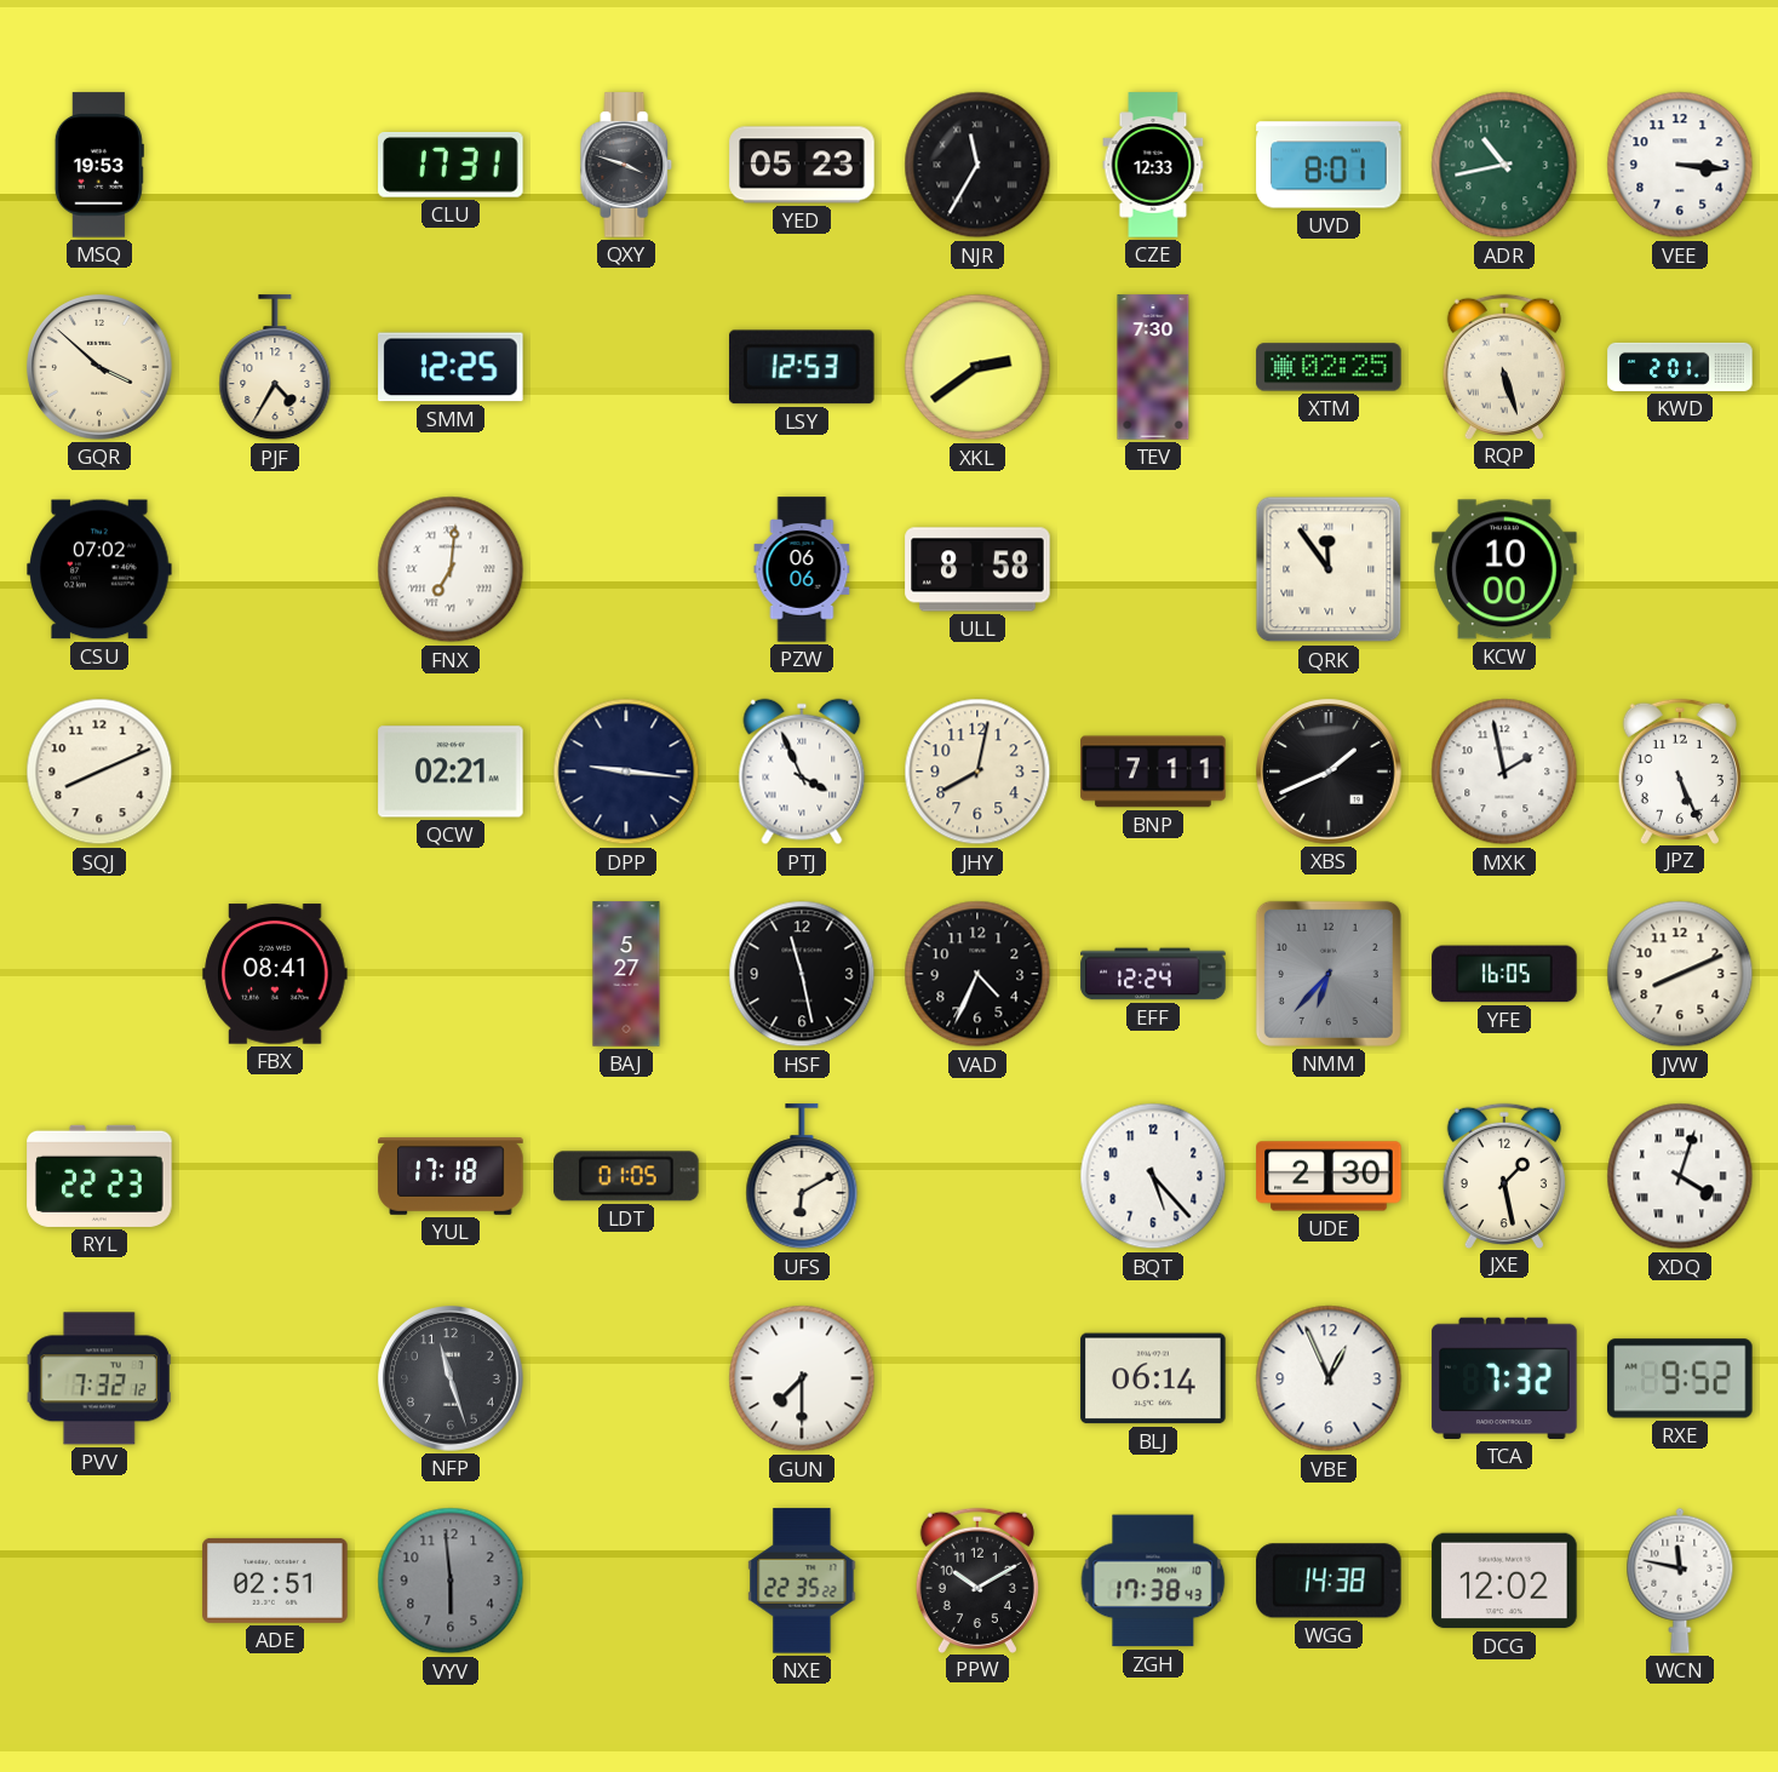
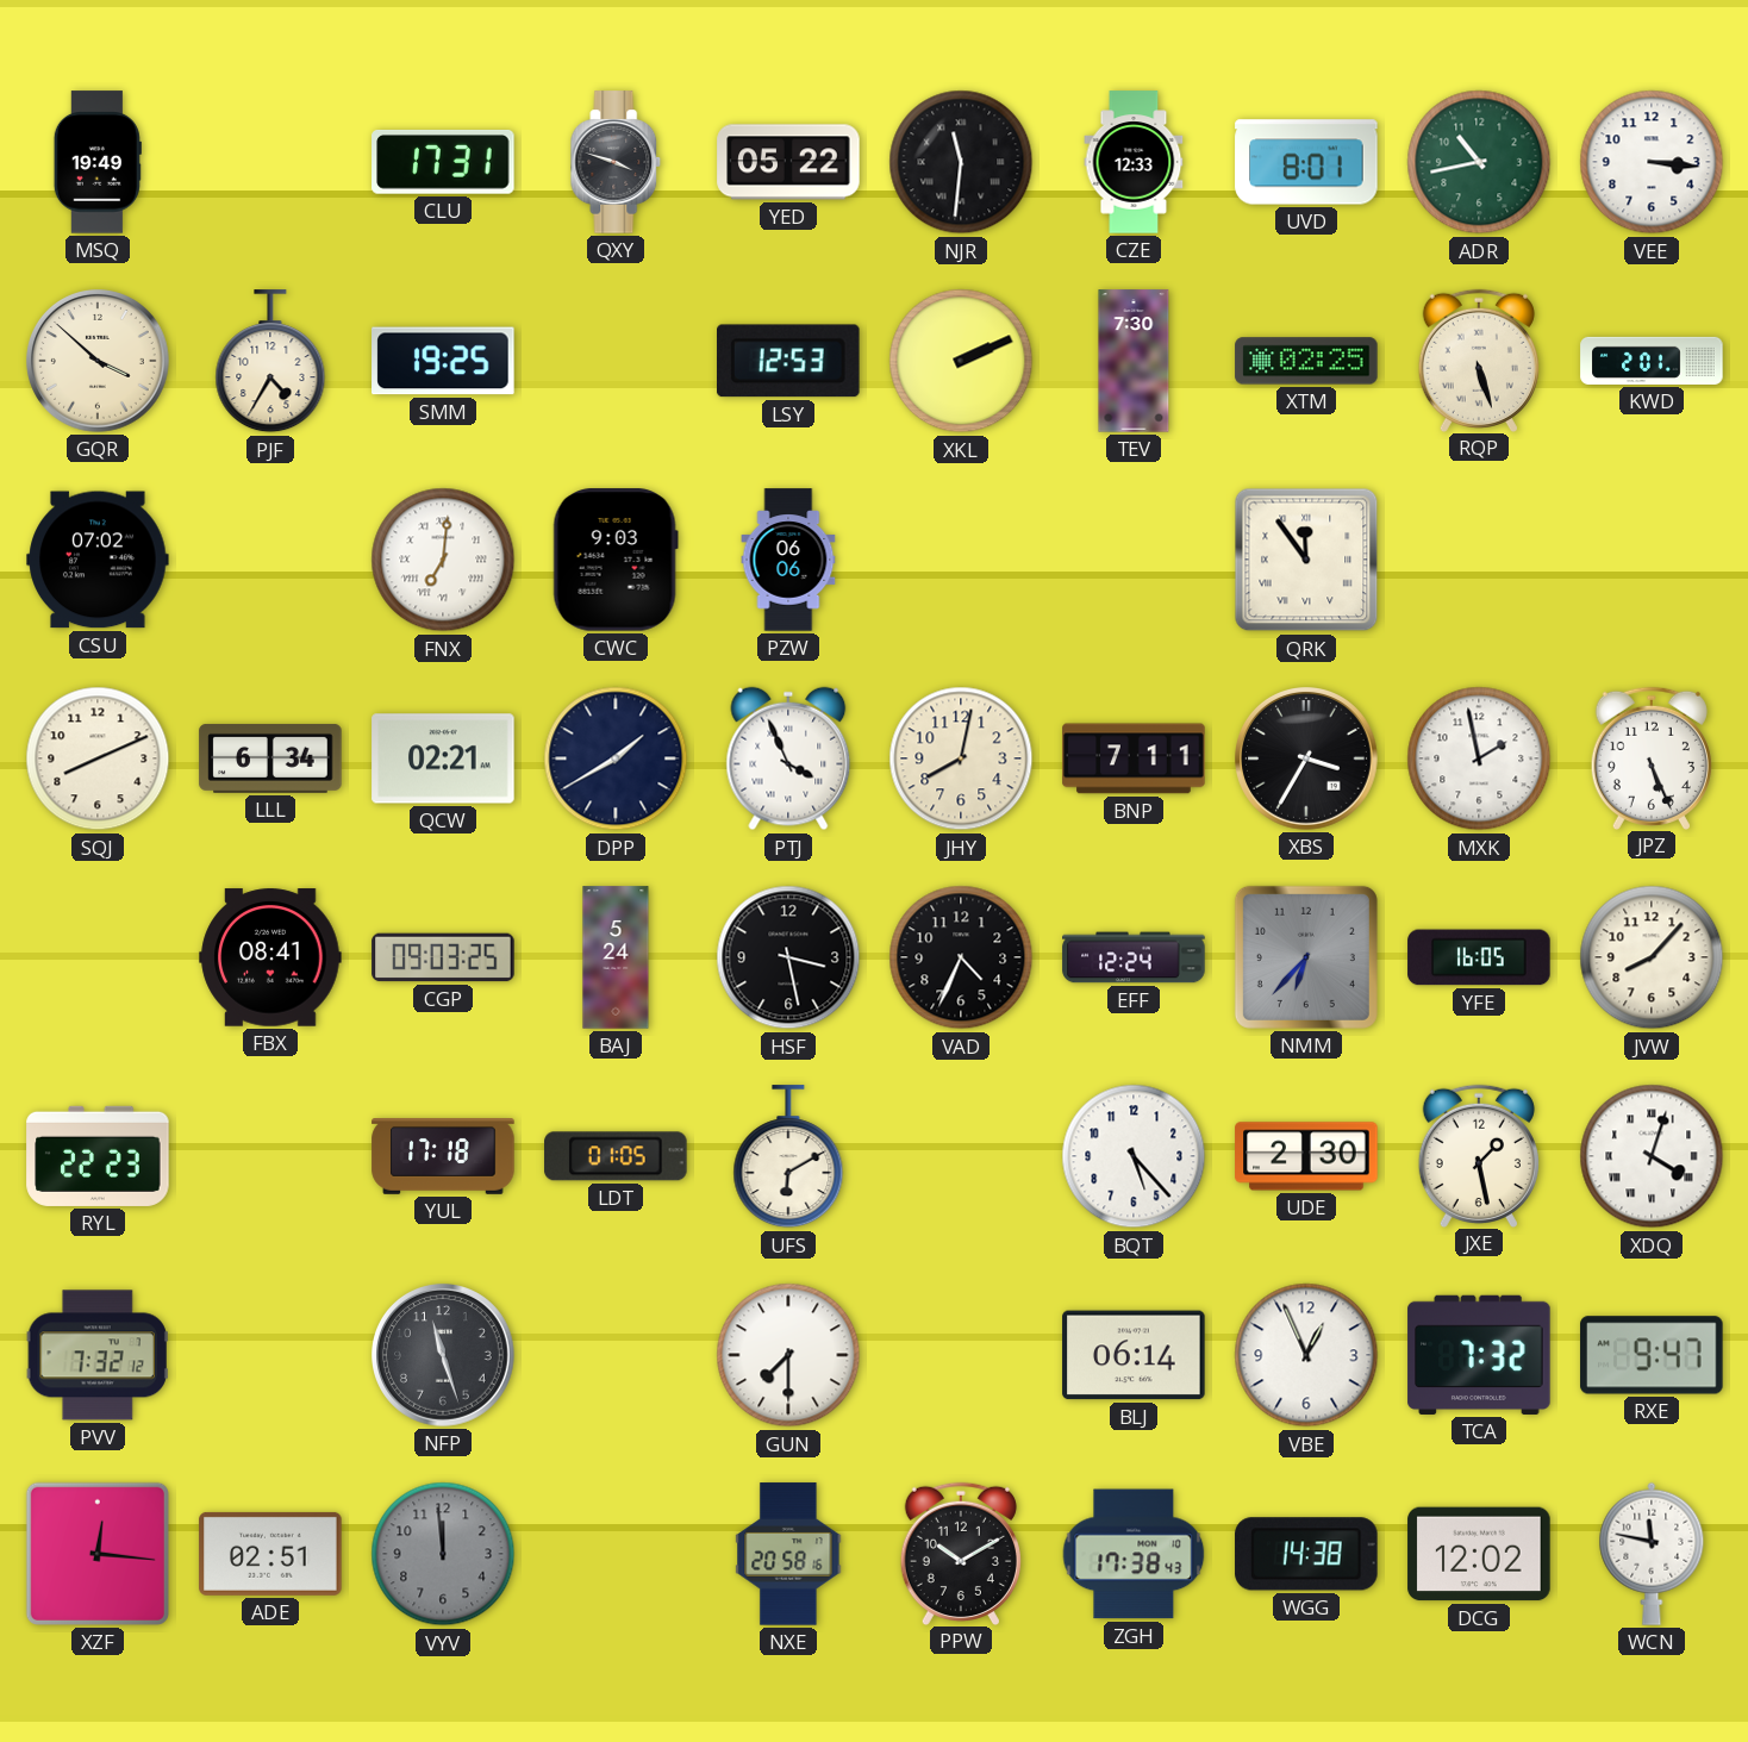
MSQ: 19:53 -> 19:49 (98, 162)
YED: 05:23 -> 05:22 (788, 162)
NJR: 11:35 -> 11:31 (961, 162)
SMM: 12:25 -> 19:25 (443, 361)
XKL: 2:39 -> 2:11 (961, 361)
CWC: none -> 9:03 (616, 560)
ULL: 8:58 -> none (977, 569)
KCW: 10:00 -> none (1504, 569)
LLL: none -> 6:34 (270, 758)
DPP: 9:16 -> 1:40 (616, 758)
XBS: 1:41 -> 3:35 (1307, 760)
CGP: none -> 09:03 (443, 957)
BAJ: 5:27 -> 5:24 (616, 957)
HSF: 11:28 -> 3:28 (788, 957)
JVW: 8:11 -> 8:07 (1652, 957)
RXE: 9:52 -> 9:47 (1652, 1355)
XZF: none -> 12:16 (98, 1554)
VYV: 5:59 -> 11:59 (443, 1554)
NXE: 22:35 -> 20:58 (788, 1554)
